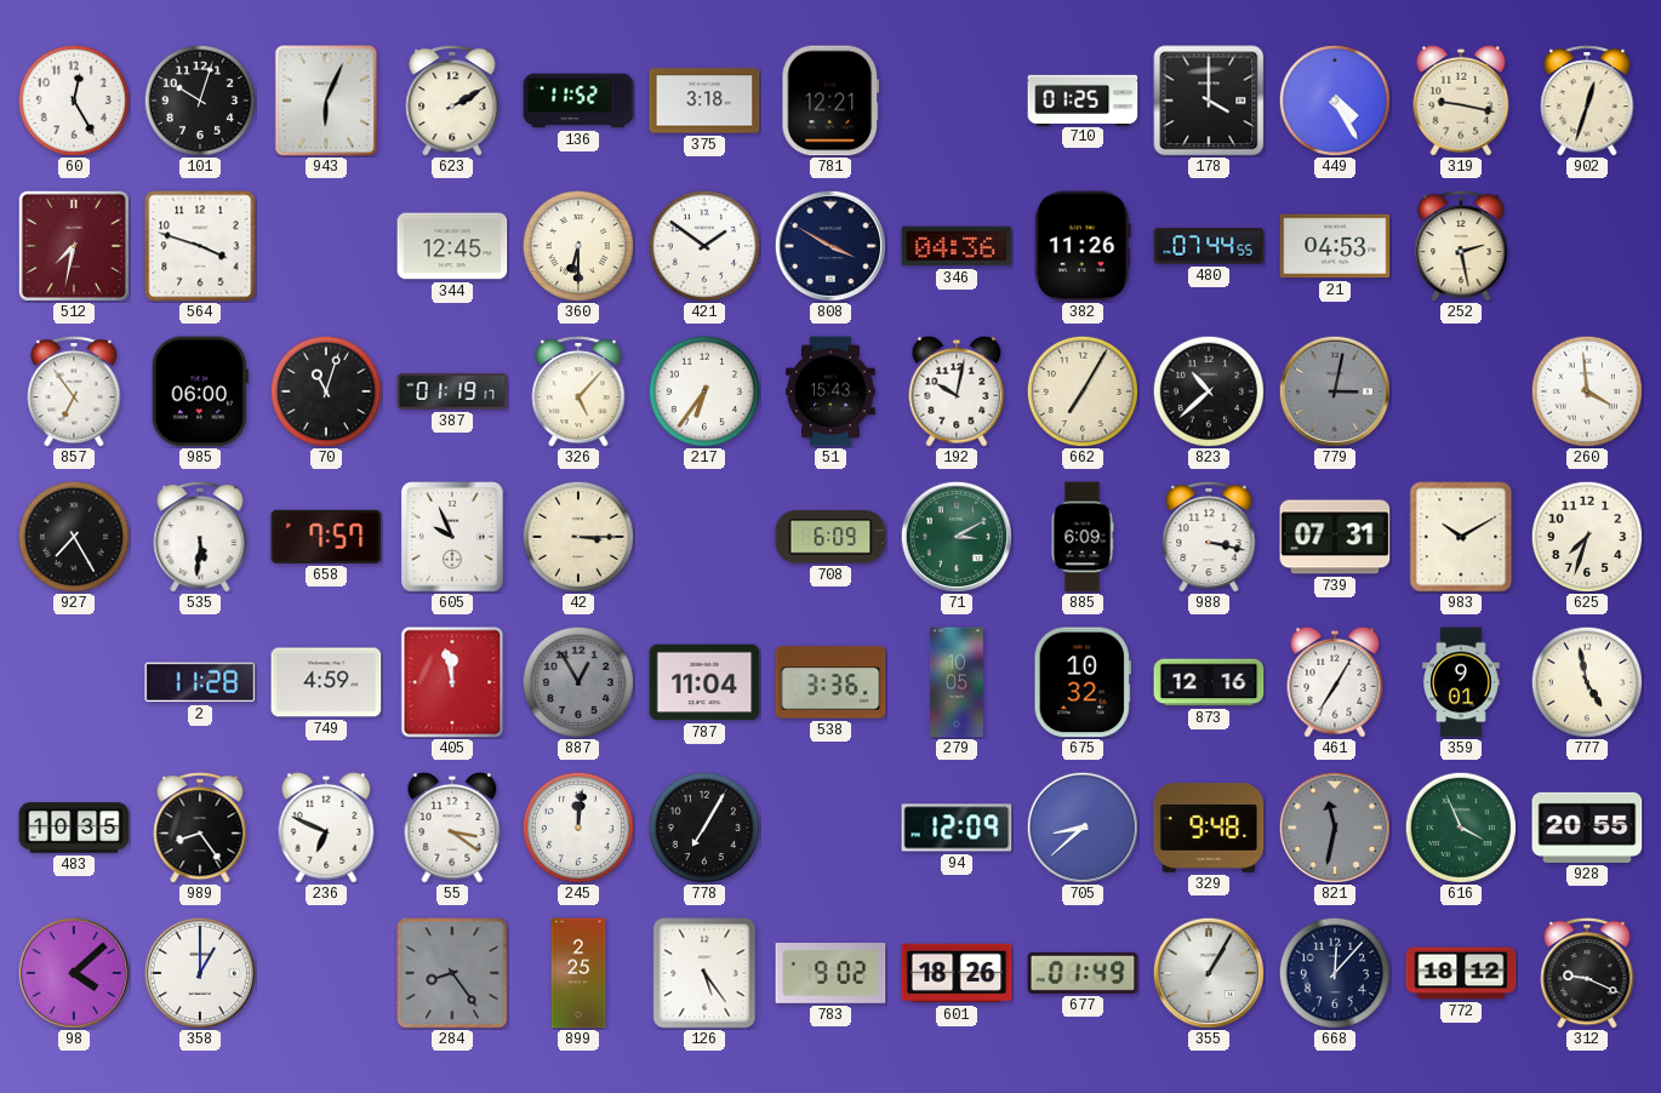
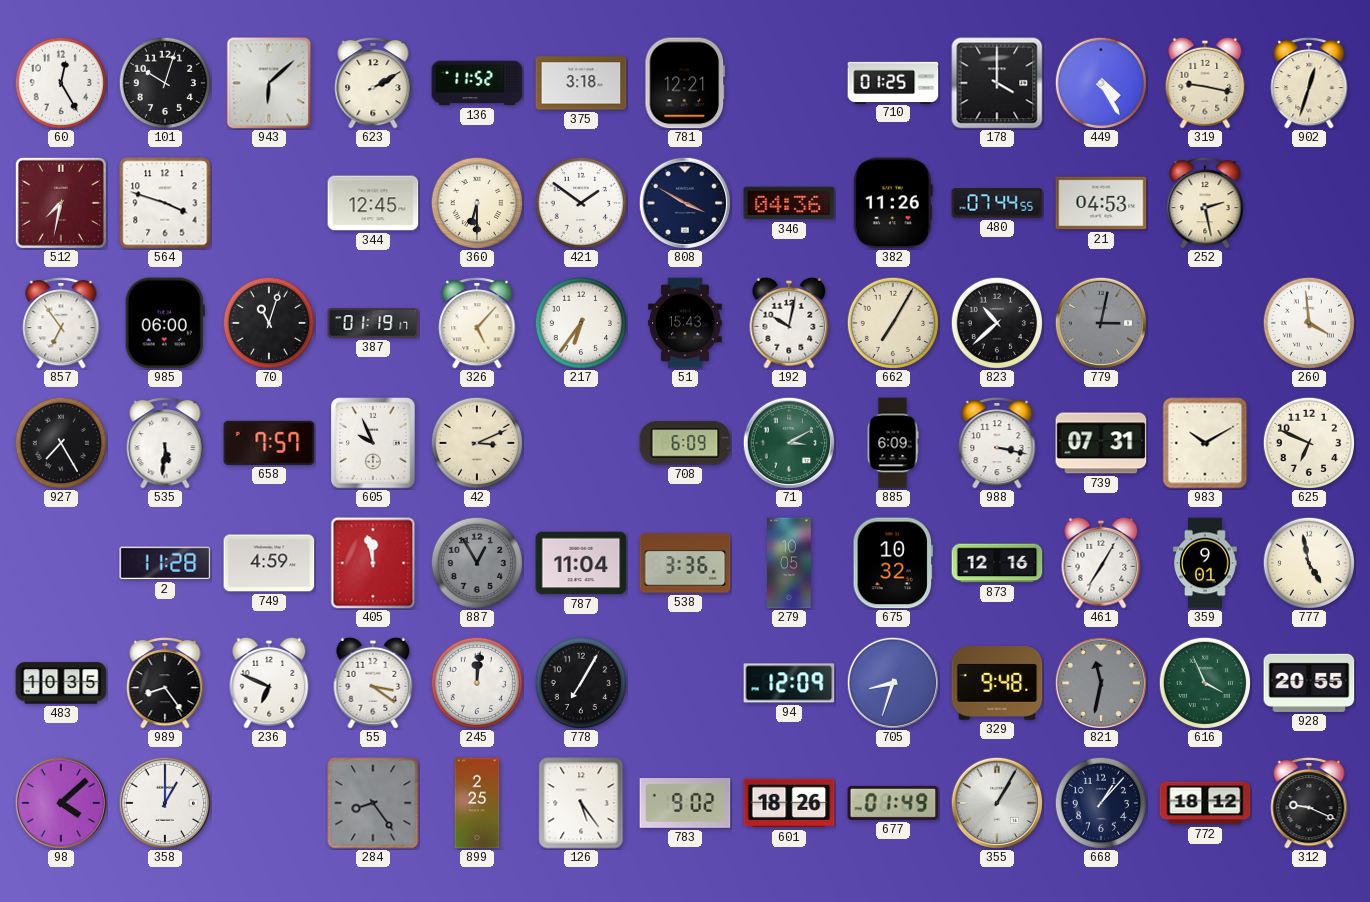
943: 6:04 -> 6:08 (269, 83)
42: 3:15 -> 3:11 (476, 442)
625: 7:33 -> 6:49 (1308, 442)
705: 8:38 -> 8:33 (892, 682)
668: 12:07 -> 1:07 (1100, 802)
